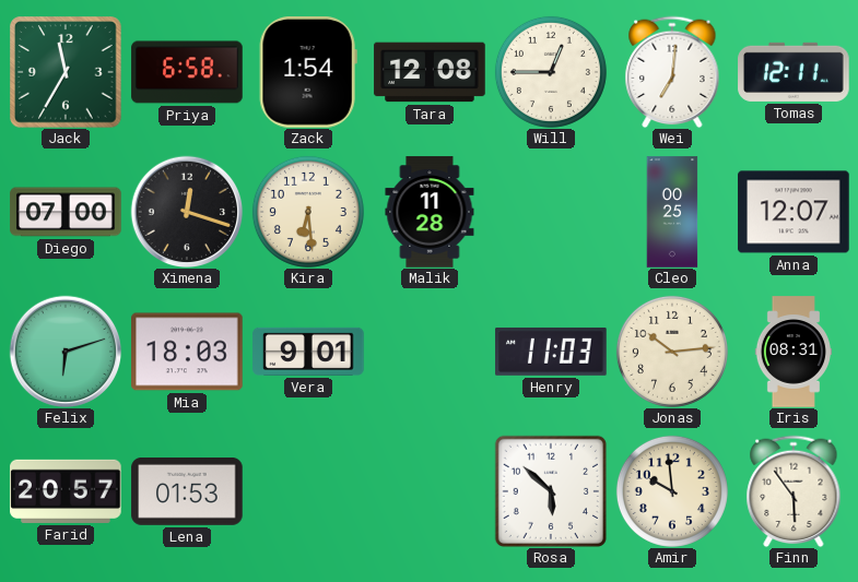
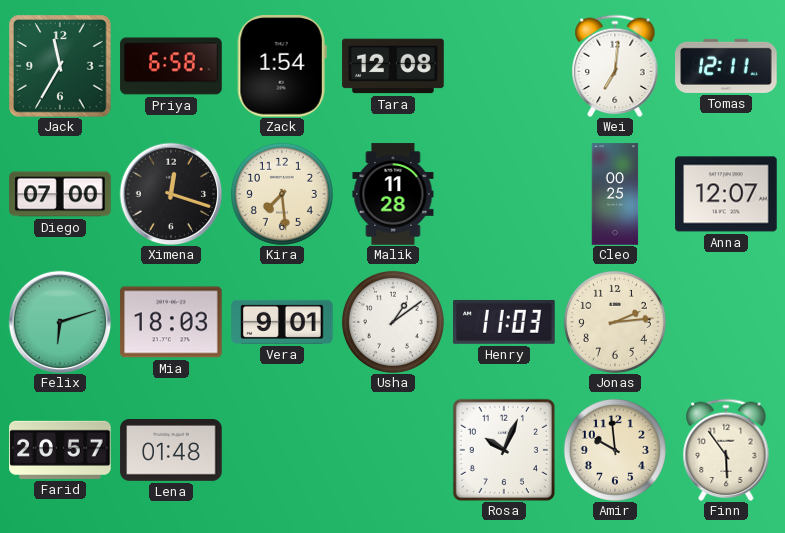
Will: 12:45 -> none (551, 72)
Kira: 6:29 -> 7:29 (282, 194)
Usha: none -> 1:09 (393, 322)
Jonas: 10:14 -> 2:14 (615, 322)
Iris: 08:31 -> none (792, 352)
Lena: 01:53 -> 01:48 (171, 451)
Rosa: 5:52 -> 10:04 (504, 450)
